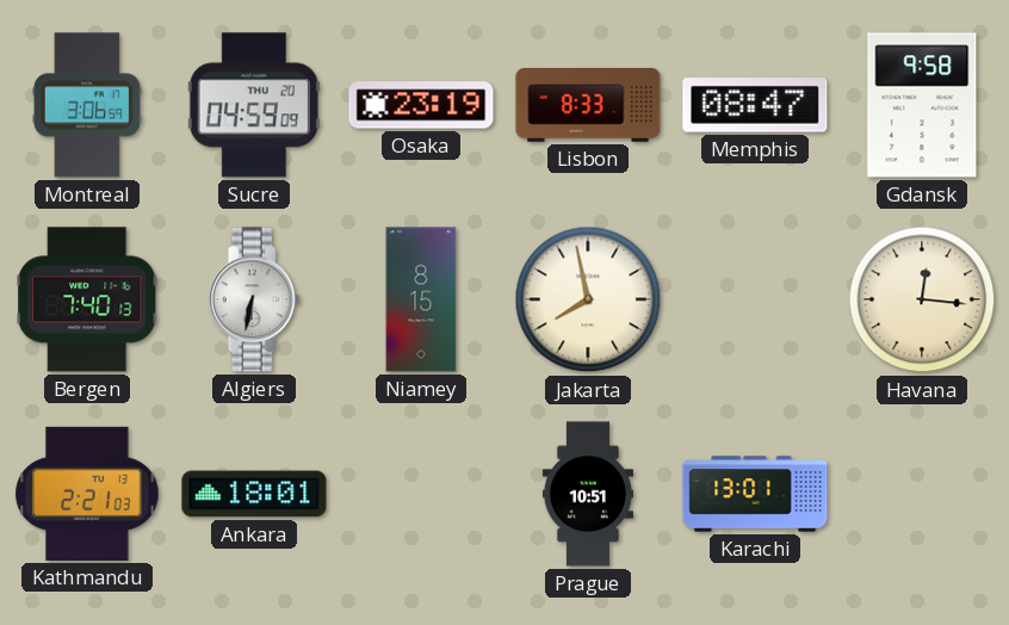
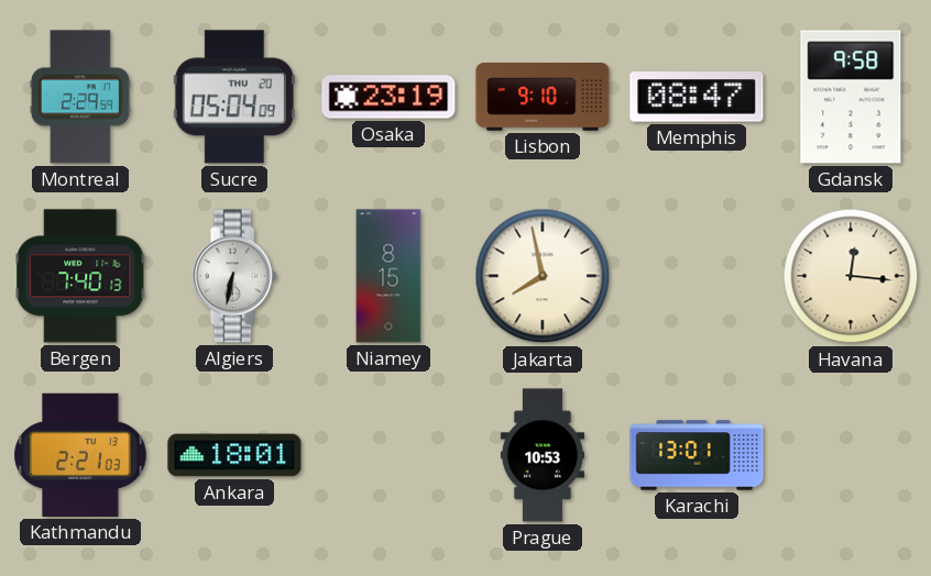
Montreal: 3:06 -> 2:29 (80, 97)
Sucre: 04:59 -> 05:04 (234, 97)
Lisbon: 8:33 -> 9:10 (543, 98)
Prague: 10:51 -> 10:53 (543, 455)
